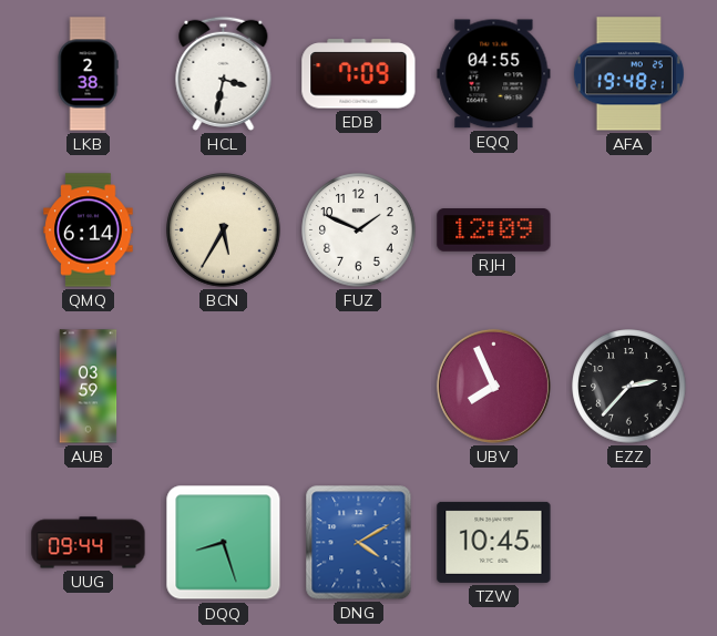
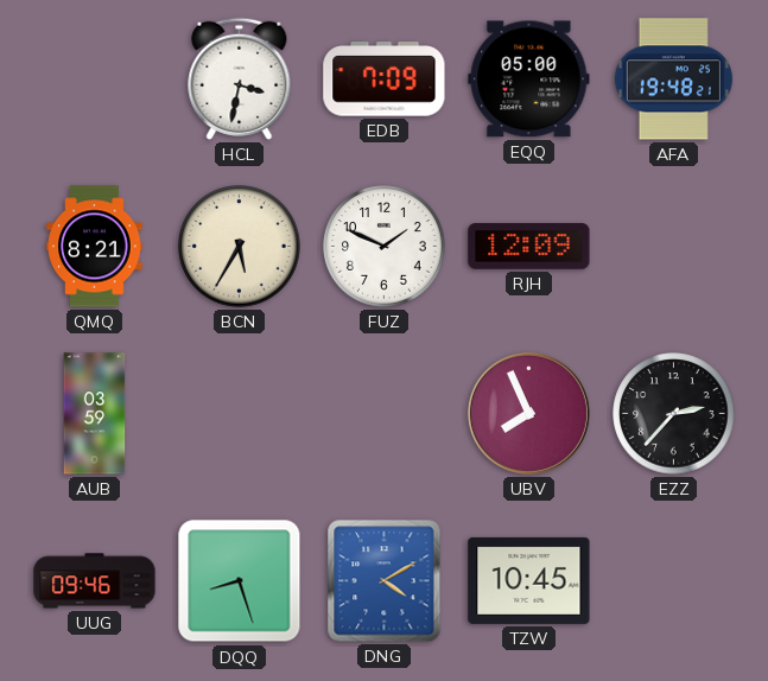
LKB: 2:38 -> none (88, 74)
EQQ: 04:55 -> 05:00 (529, 79)
QMQ: 6:14 -> 8:21 (95, 247)
UUG: 09:44 -> 09:46 (95, 581)
